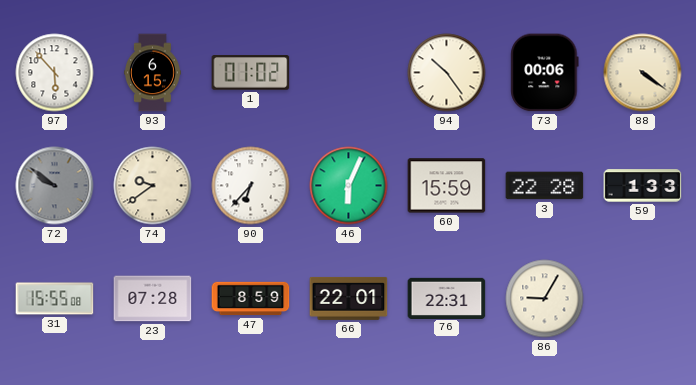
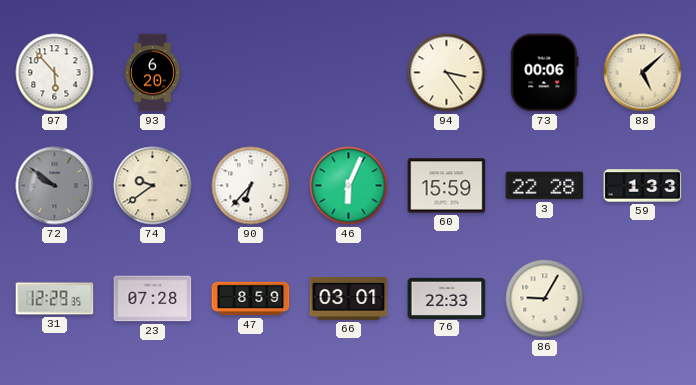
93: 6:15 -> 6:20 (153, 73)
1: 01:02 -> none (251, 73)
94: 10:24 -> 3:24 (447, 73)
88: 4:21 -> 5:08 (643, 73)
31: 15:55 -> 12:29 (55, 299)
66: 22:01 -> 03:01 (349, 298)
76: 22:31 -> 22:33 (447, 298)
